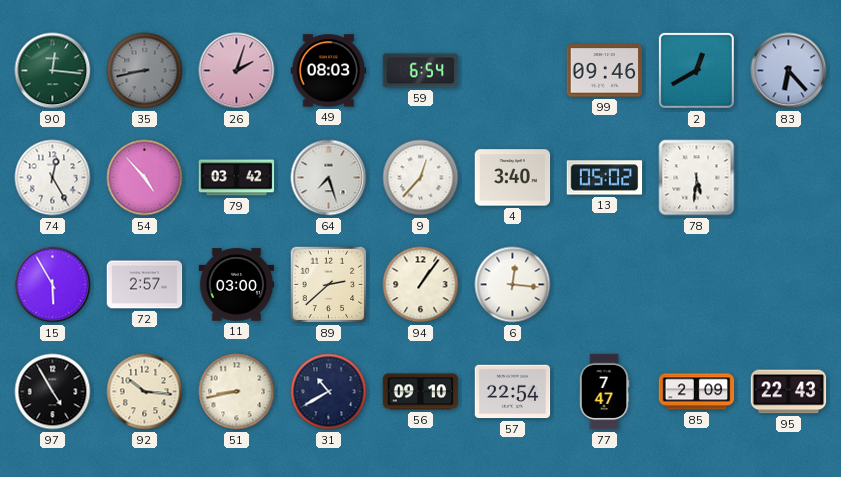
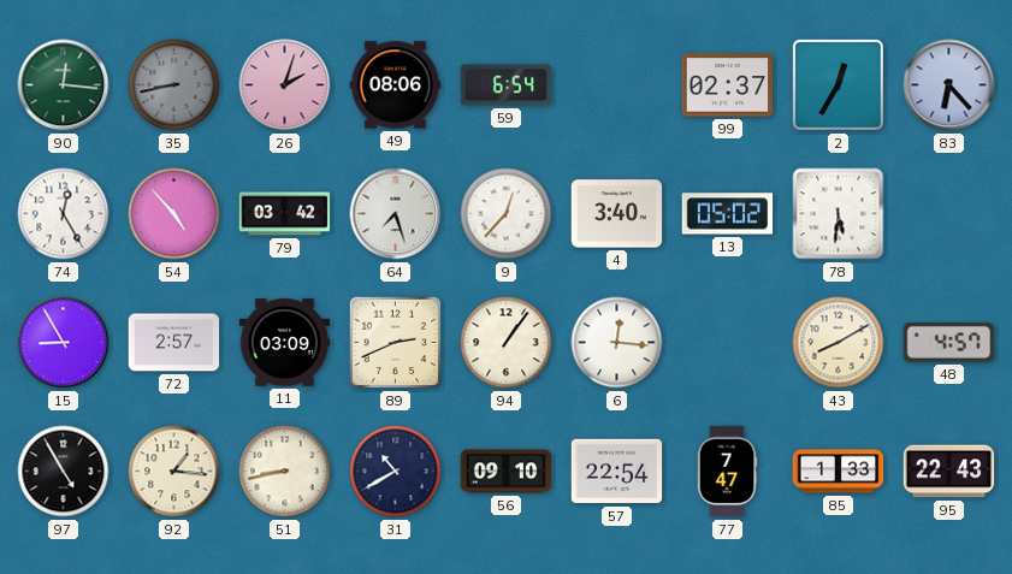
49: 08:03 -> 08:06 (396, 85)
99: 09:46 -> 02:37 (728, 85)
2: 12:40 -> 12:35 (838, 84)
15: 5:55 -> 8:55 (64, 343)
11: 03:00 -> 03:09 (285, 343)
89: 2:38 -> 2:41 (396, 343)
43: none -> 8:10 (839, 343)
48: none -> 4:57 (949, 342)
92: 10:16 -> 1:16 (174, 472)
85: 2:09 -> 1:33 (839, 472)
